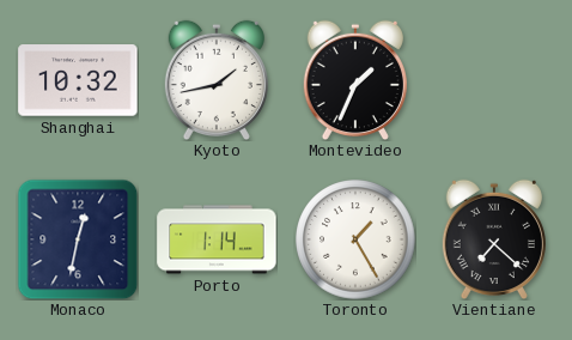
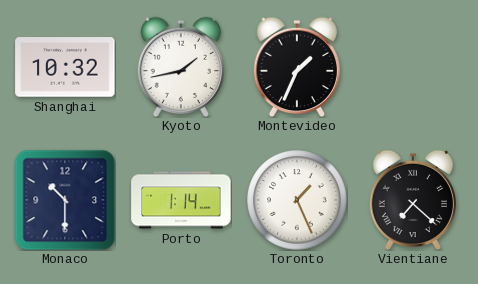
Monaco: 12:32 -> 10:30 (65, 200)
Toronto: 1:25 -> 1:26 (297, 200)
